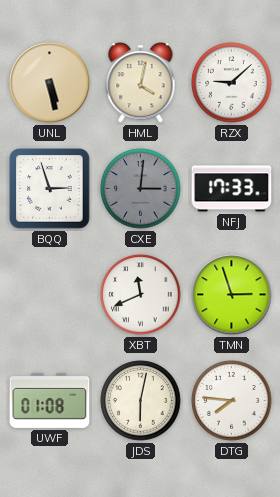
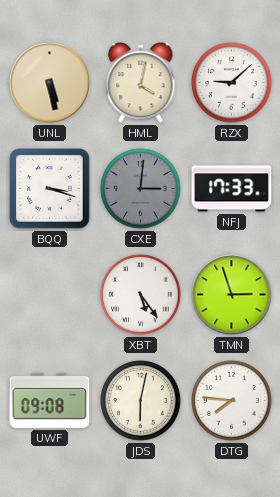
BQQ: 2:57 -> 3:18 (50, 189)
XBT: 11:41 -> 5:24 (141, 295)
UWF: 01:08 -> 09:08 (50, 400)
